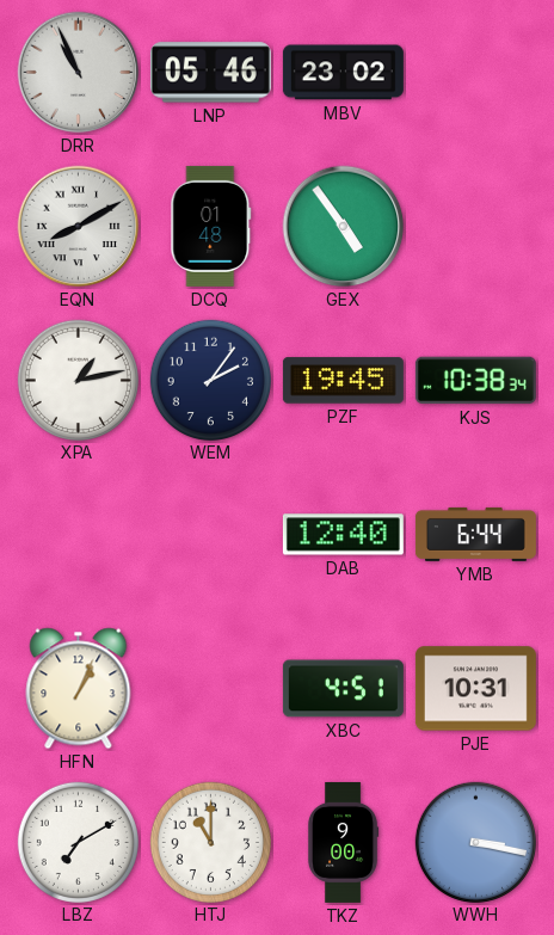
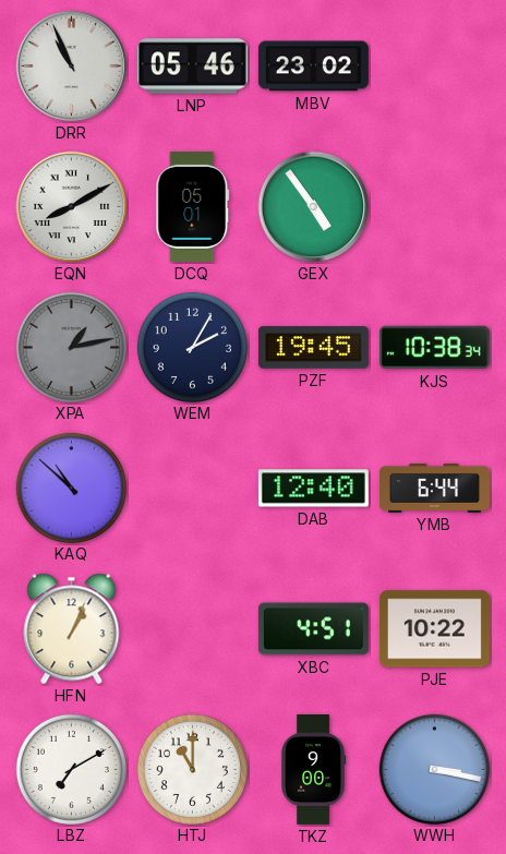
DCQ: 01:48 -> 05:01 (193, 206)
XPA dial: white -> grey (71, 347)
WEM: 2:06 -> 2:05 (192, 347)
KAQ: none -> 10:52 (71, 488)
PJE: 10:31 -> 10:22 (434, 629)
